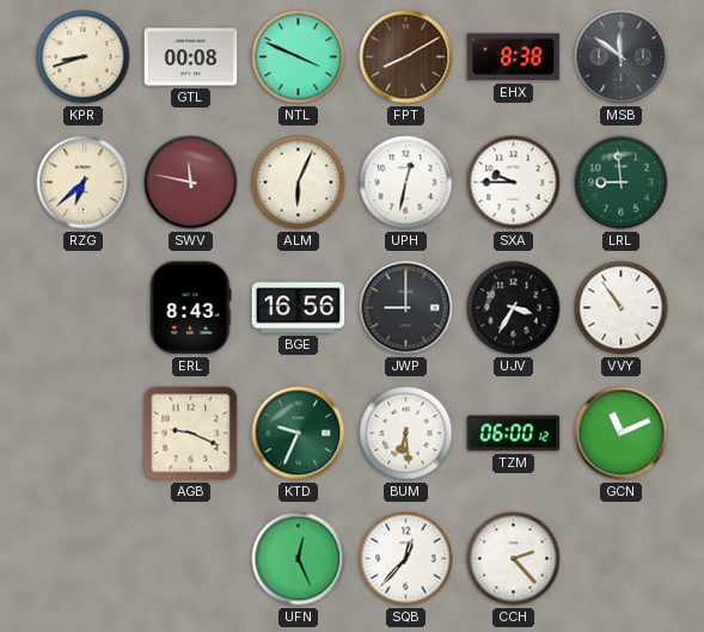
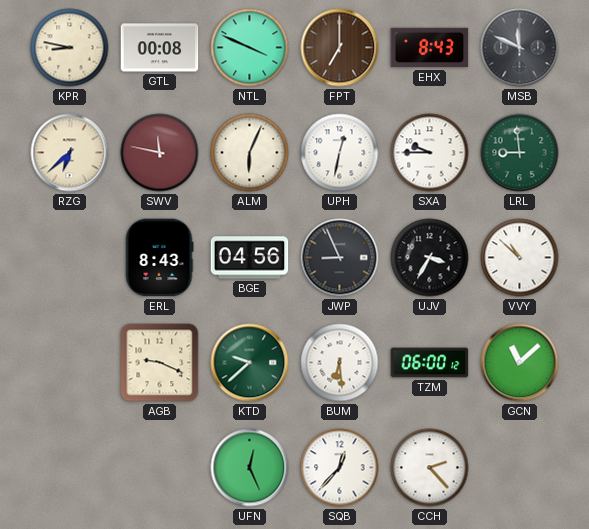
KPR: 8:42 -> 8:47 (70, 48)
FPT: 8:10 -> 7:00 (340, 48)
EHX: 8:38 -> 8:43 (430, 48)
MSB: 11:51 -> 11:49 (520, 48)
BGE: 16:56 -> 04:56 (250, 258)
JWP: 9:00 -> 8:56 (340, 258)
VVY: 10:54 -> 10:52 (520, 258)
KTD: 9:34 -> 9:38 (250, 363)
GCN: 11:11 -> 11:08 (520, 363)
